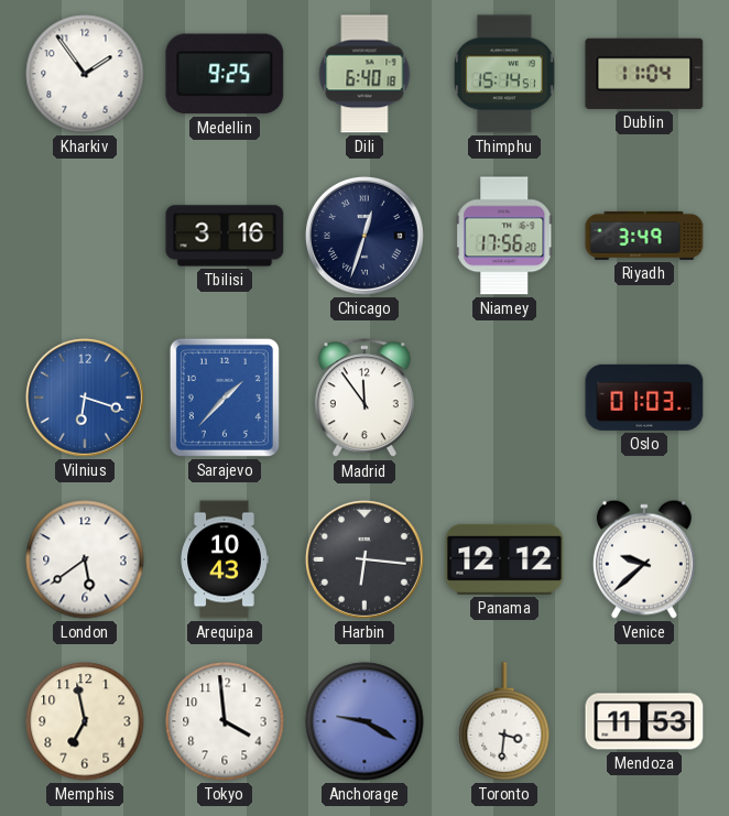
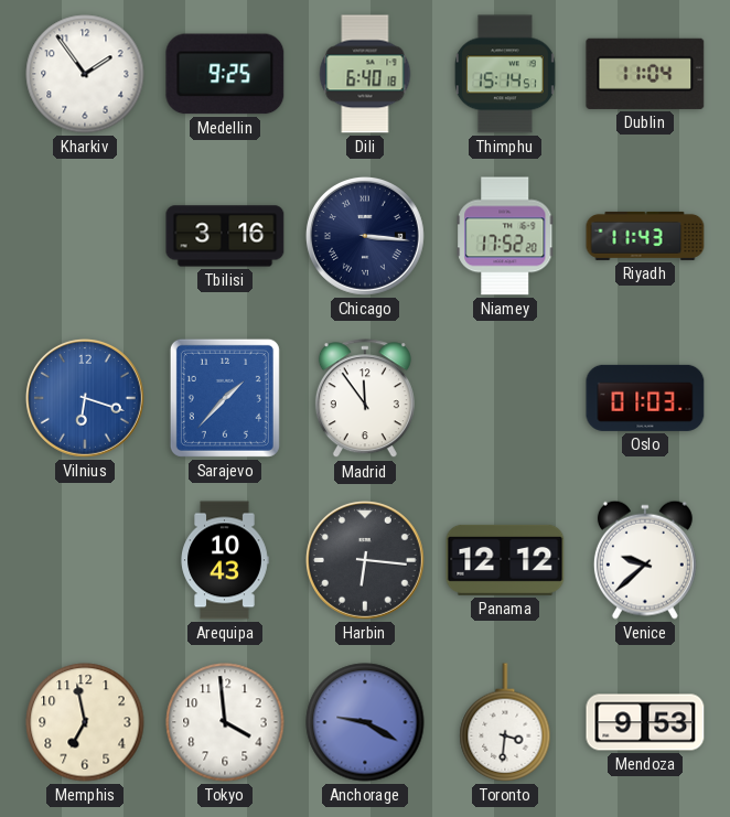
Chicago: 12:33 -> 3:16 (365, 236)
Niamey: 17:56 -> 17:52 (505, 236)
Riyadh: 3:49 -> 11:43 (645, 236)
London: 5:39 -> none (85, 559)
Mendoza: 11:53 -> 9:53 (645, 722)
